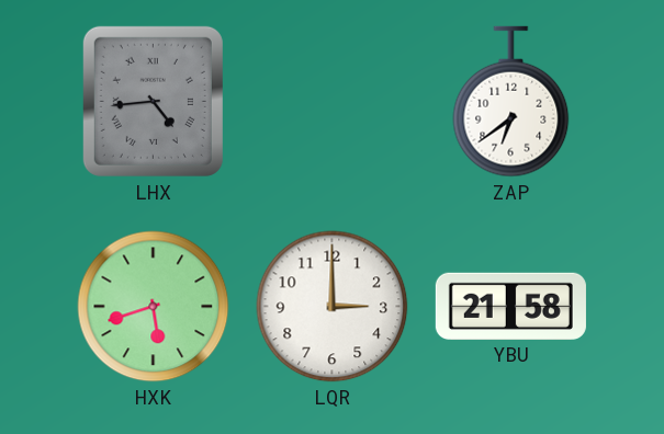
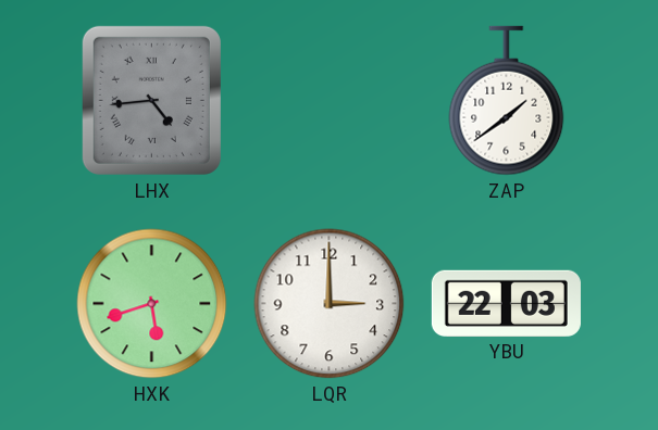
ZAP: 6:39 -> 1:39 (507, 101)
YBU: 21:58 -> 22:03 (506, 303)
